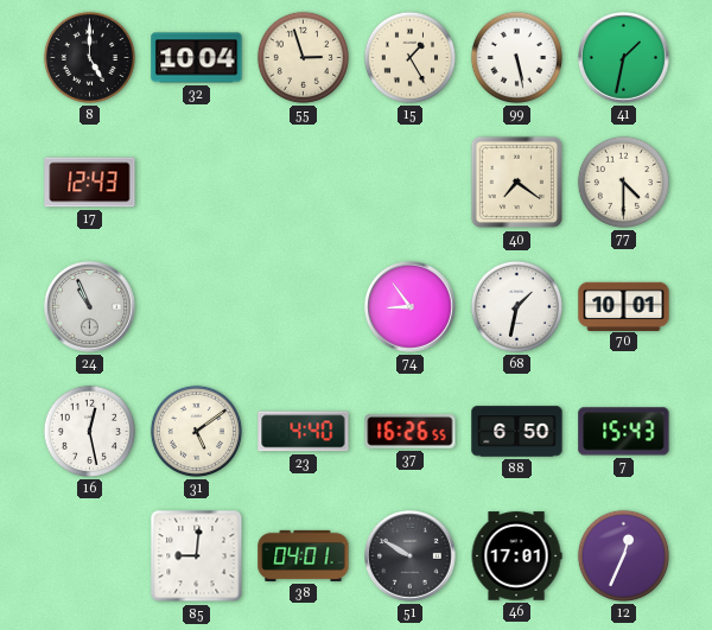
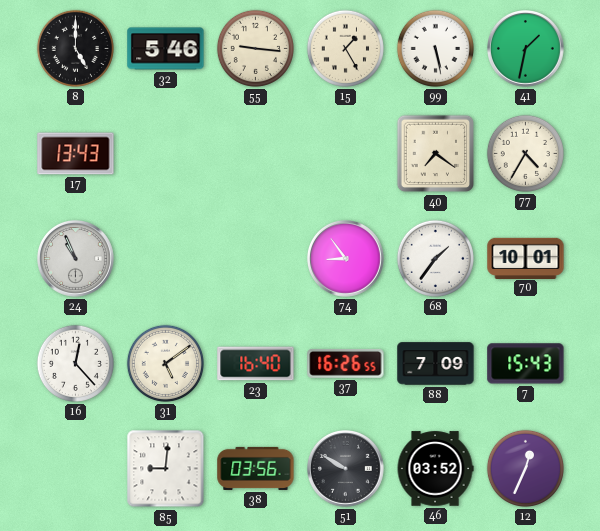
32: 10:04 -> 5:46 (166, 49)
55: 2:57 -> 9:16 (255, 48)
17: 12:43 -> 13:43 (76, 154)
77: 4:30 -> 4:35 (525, 153)
68: 1:32 -> 1:36 (435, 258)
16: 12:28 -> 12:23 (75, 363)
23: 4:40 -> 16:40 (256, 364)
88: 6:50 -> 7:09 (436, 364)
38: 04:01 -> 03:56 (256, 468)
46: 17:01 -> 03:52 (435, 469)
